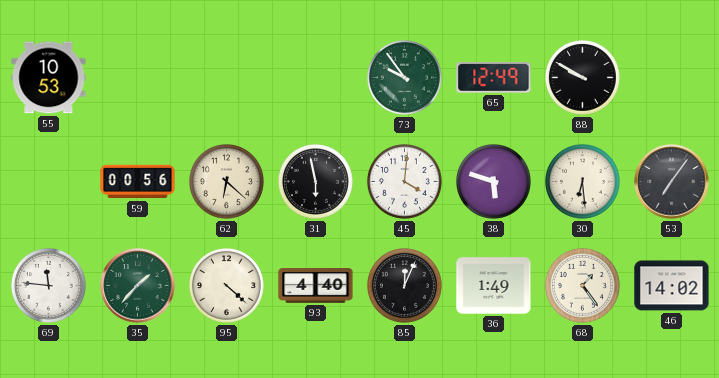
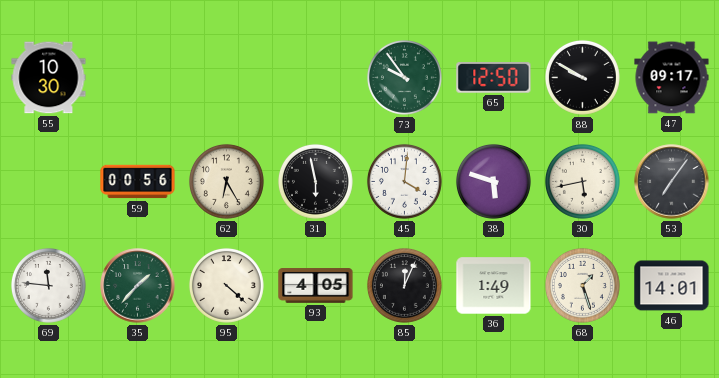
55: 10:53 -> 10:30 (49, 78)
65: 12:49 -> 12:50 (494, 78)
47: none -> 09:17 (672, 78)
62: 6:22 -> 6:25 (226, 181)
30: 6:29 -> 5:43 (582, 181)
93: 4:40 -> 4:05 (316, 286)
68: 1:24 -> 1:27 (582, 285)
46: 14:02 -> 14:01 (672, 286)
